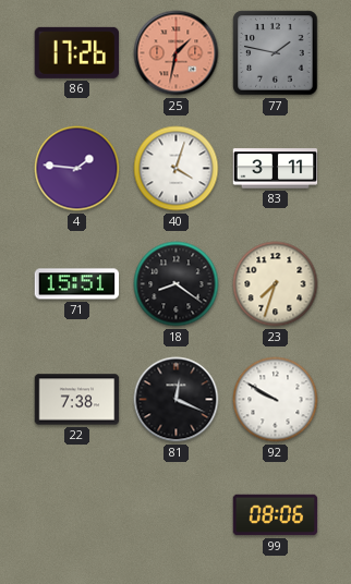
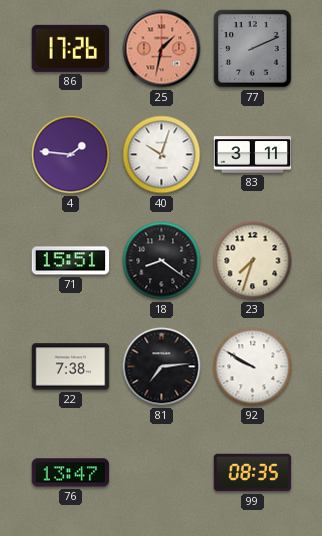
77: 1:47 -> 2:11 (253, 49)
40: 4:03 -> 10:03 (162, 155)
81: 12:19 -> 7:14 (162, 367)
76: none -> 13:47 (71, 473)
99: 08:06 -> 08:35 (253, 473)
